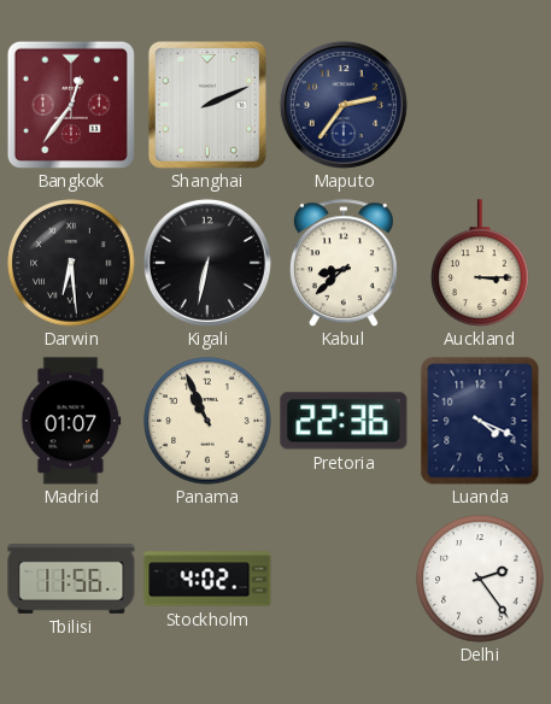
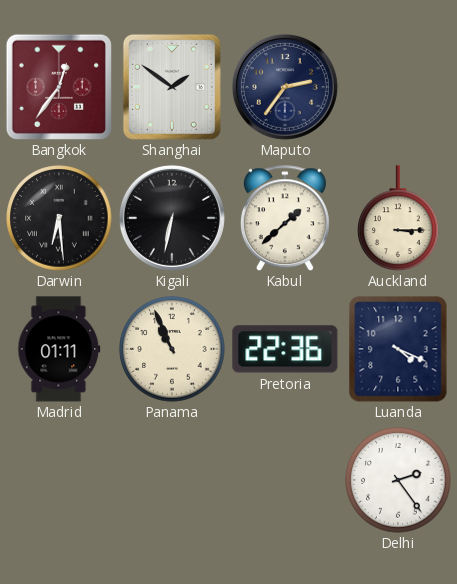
Shanghai: 2:11 -> 1:51 (172, 87)
Kabul: 8:38 -> 1:38 (285, 218)
Madrid: 01:07 -> 01:11 (59, 349)
Tbilisi: 11:56 -> none (71, 579)
Stockholm: 4:02 -> none (207, 579)
